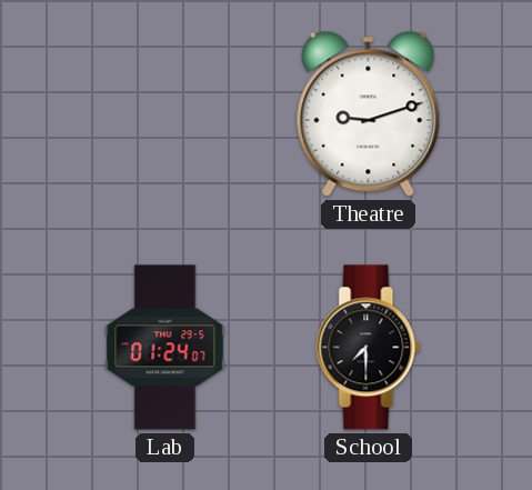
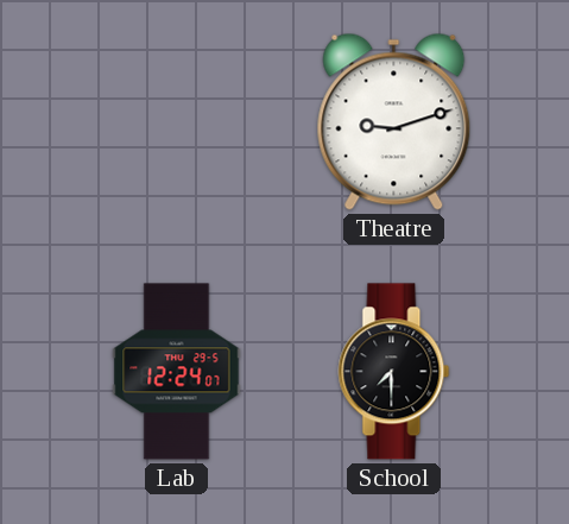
Lab: 01:24 -> 12:24 (177, 372)
